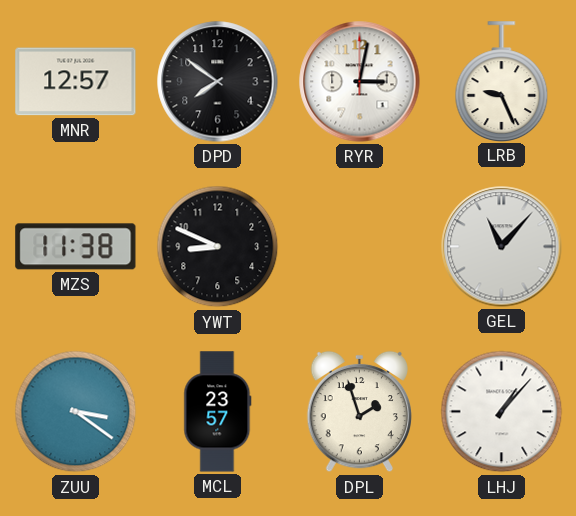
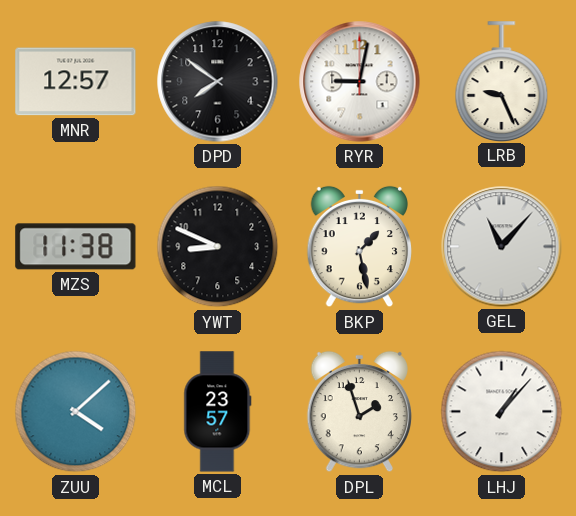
RYR: 3:02 -> 9:02 (360, 82)
BKP: none -> 1:28 (359, 247)
ZUU: 3:21 -> 4:08 (76, 412)
